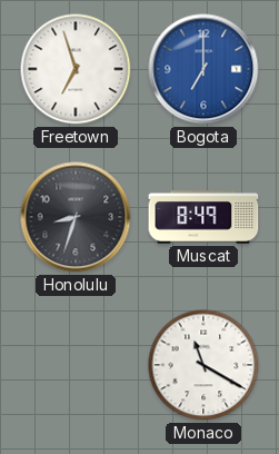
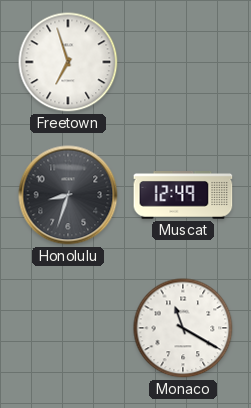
Bogota: 7:00 -> none (203, 69)
Muscat: 8:49 -> 12:49 (183, 196)
